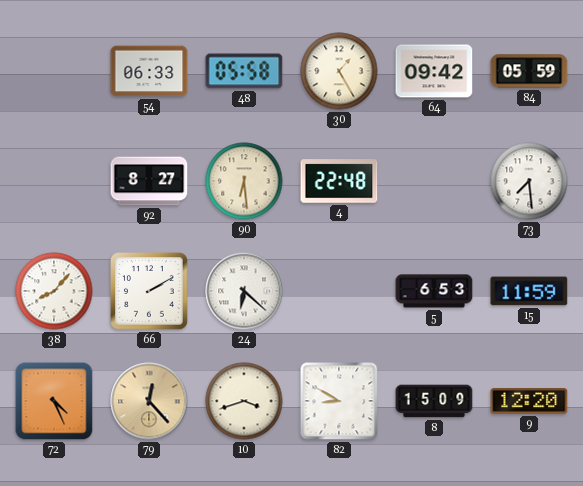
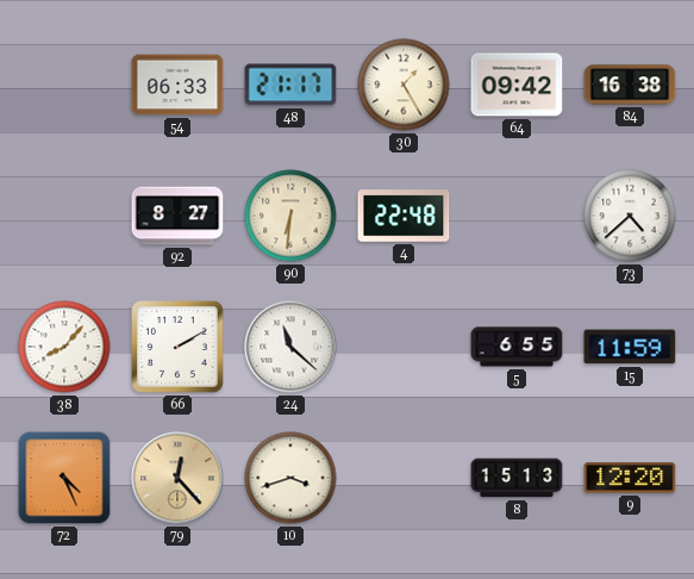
48: 05:58 -> 21:17 (290, 85)
84: 05:59 -> 16:38 (630, 85)
90: 6:29 -> 6:31 (290, 216)
73: 7:29 -> 4:38 (630, 216)
24: 6:22 -> 11:22 (290, 347)
5: 6:53 -> 6:55 (517, 347)
82: 8:50 -> none (339, 401)
8: 15:09 -> 15:13 (517, 478)
